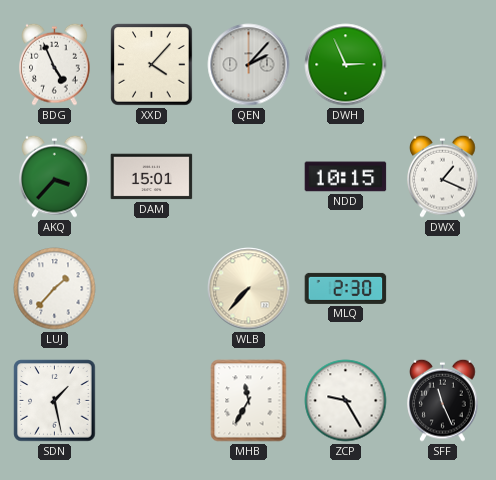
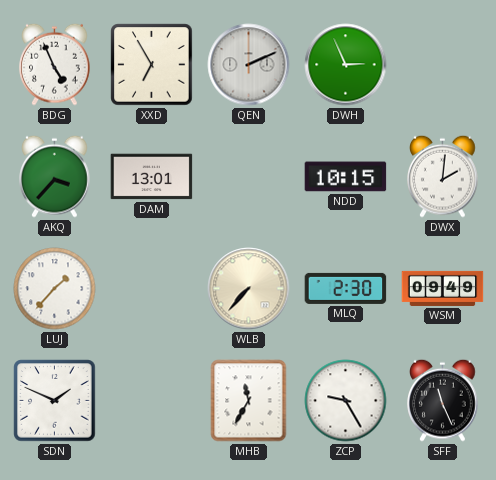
XXD: 4:07 -> 6:55 (152, 65)
QEN: 2:07 -> 2:11 (249, 65)
DAM: 15:01 -> 13:01 (152, 177)
DWX: 1:19 -> 2:01 (443, 176)
WSM: none -> 09:49 (443, 288)
SDN: 1:28 -> 1:49 (55, 401)
